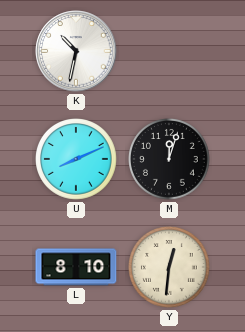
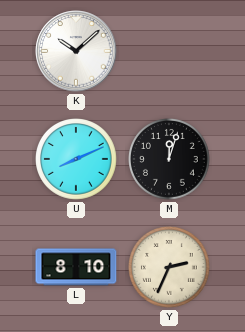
K: 10:32 -> 10:08 (76, 51)
Y: 12:31 -> 2:34 (170, 268)
